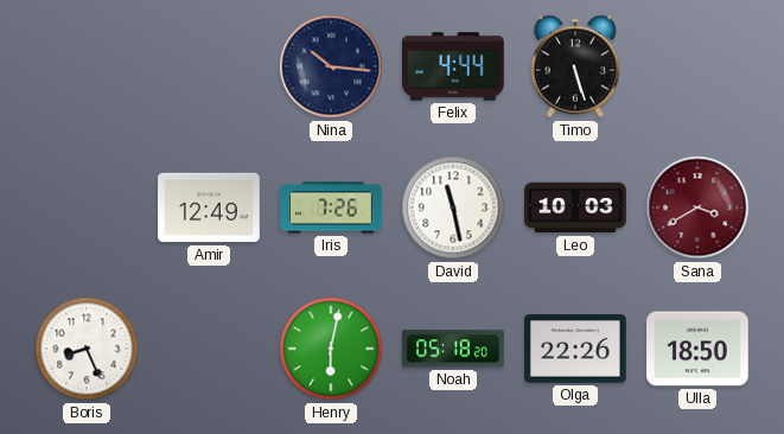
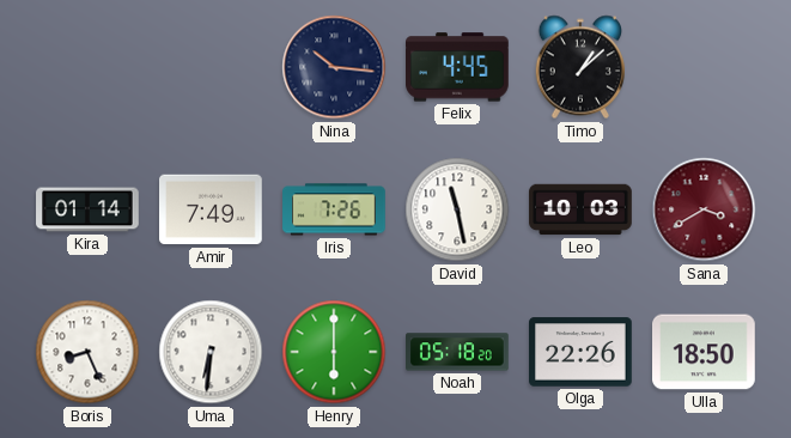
Felix: 4:44 -> 4:45 (458, 67)
Timo: 5:27 -> 1:08 (579, 67)
Kira: none -> 01:14 (87, 209)
Amir: 12:49 -> 7:49 (212, 209)
Uma: none -> 6:31 (211, 352)
Henry: 6:02 -> 6:00 (334, 352)
